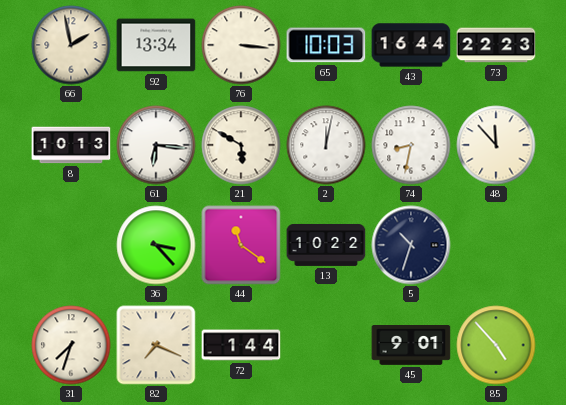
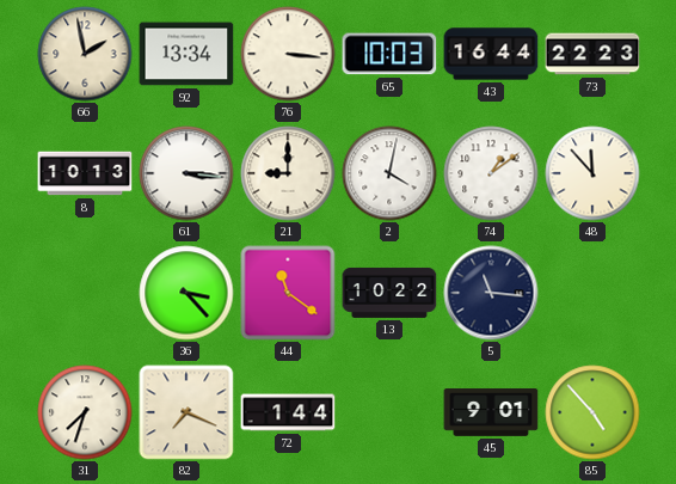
61: 6:16 -> 3:16 (186, 173)
21: 5:50 -> 9:00 (288, 173)
2: 12:02 -> 4:02 (389, 173)
74: 8:32 -> 1:09 (491, 173)
5: 10:33 -> 11:16 (491, 293)
